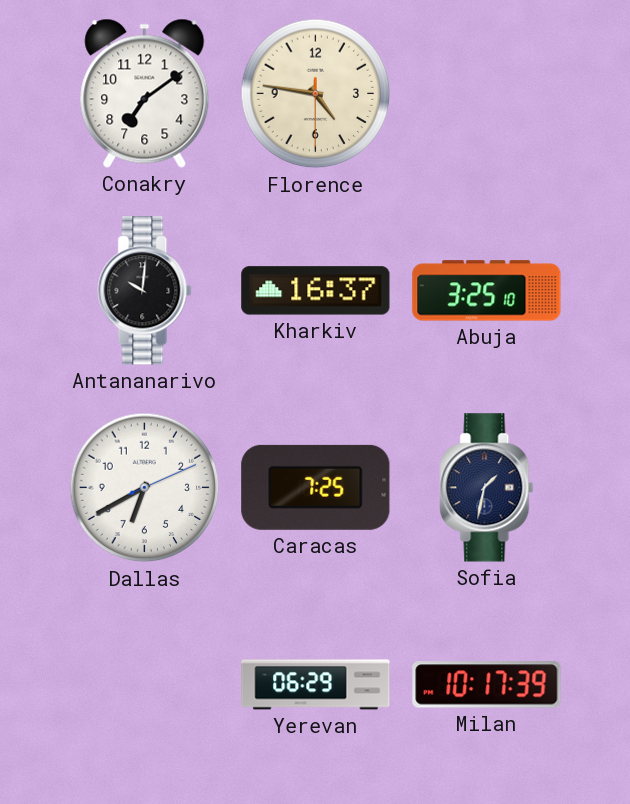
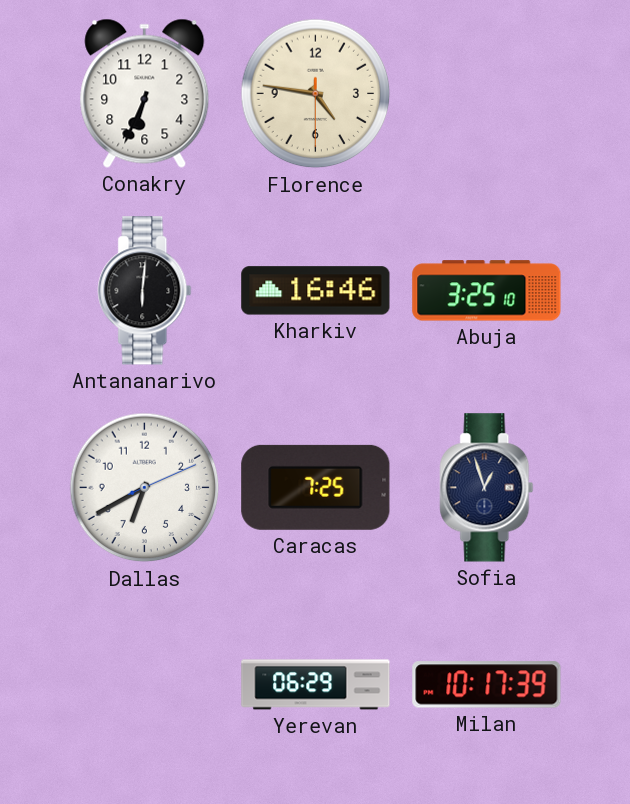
Conakry: 7:09 -> 6:34 (145, 93)
Antananarivo: 10:01 -> 6:01 (145, 291)
Kharkiv: 16:37 -> 16:46 (316, 291)
Sofia: 1:32 -> 12:57 (487, 488)
